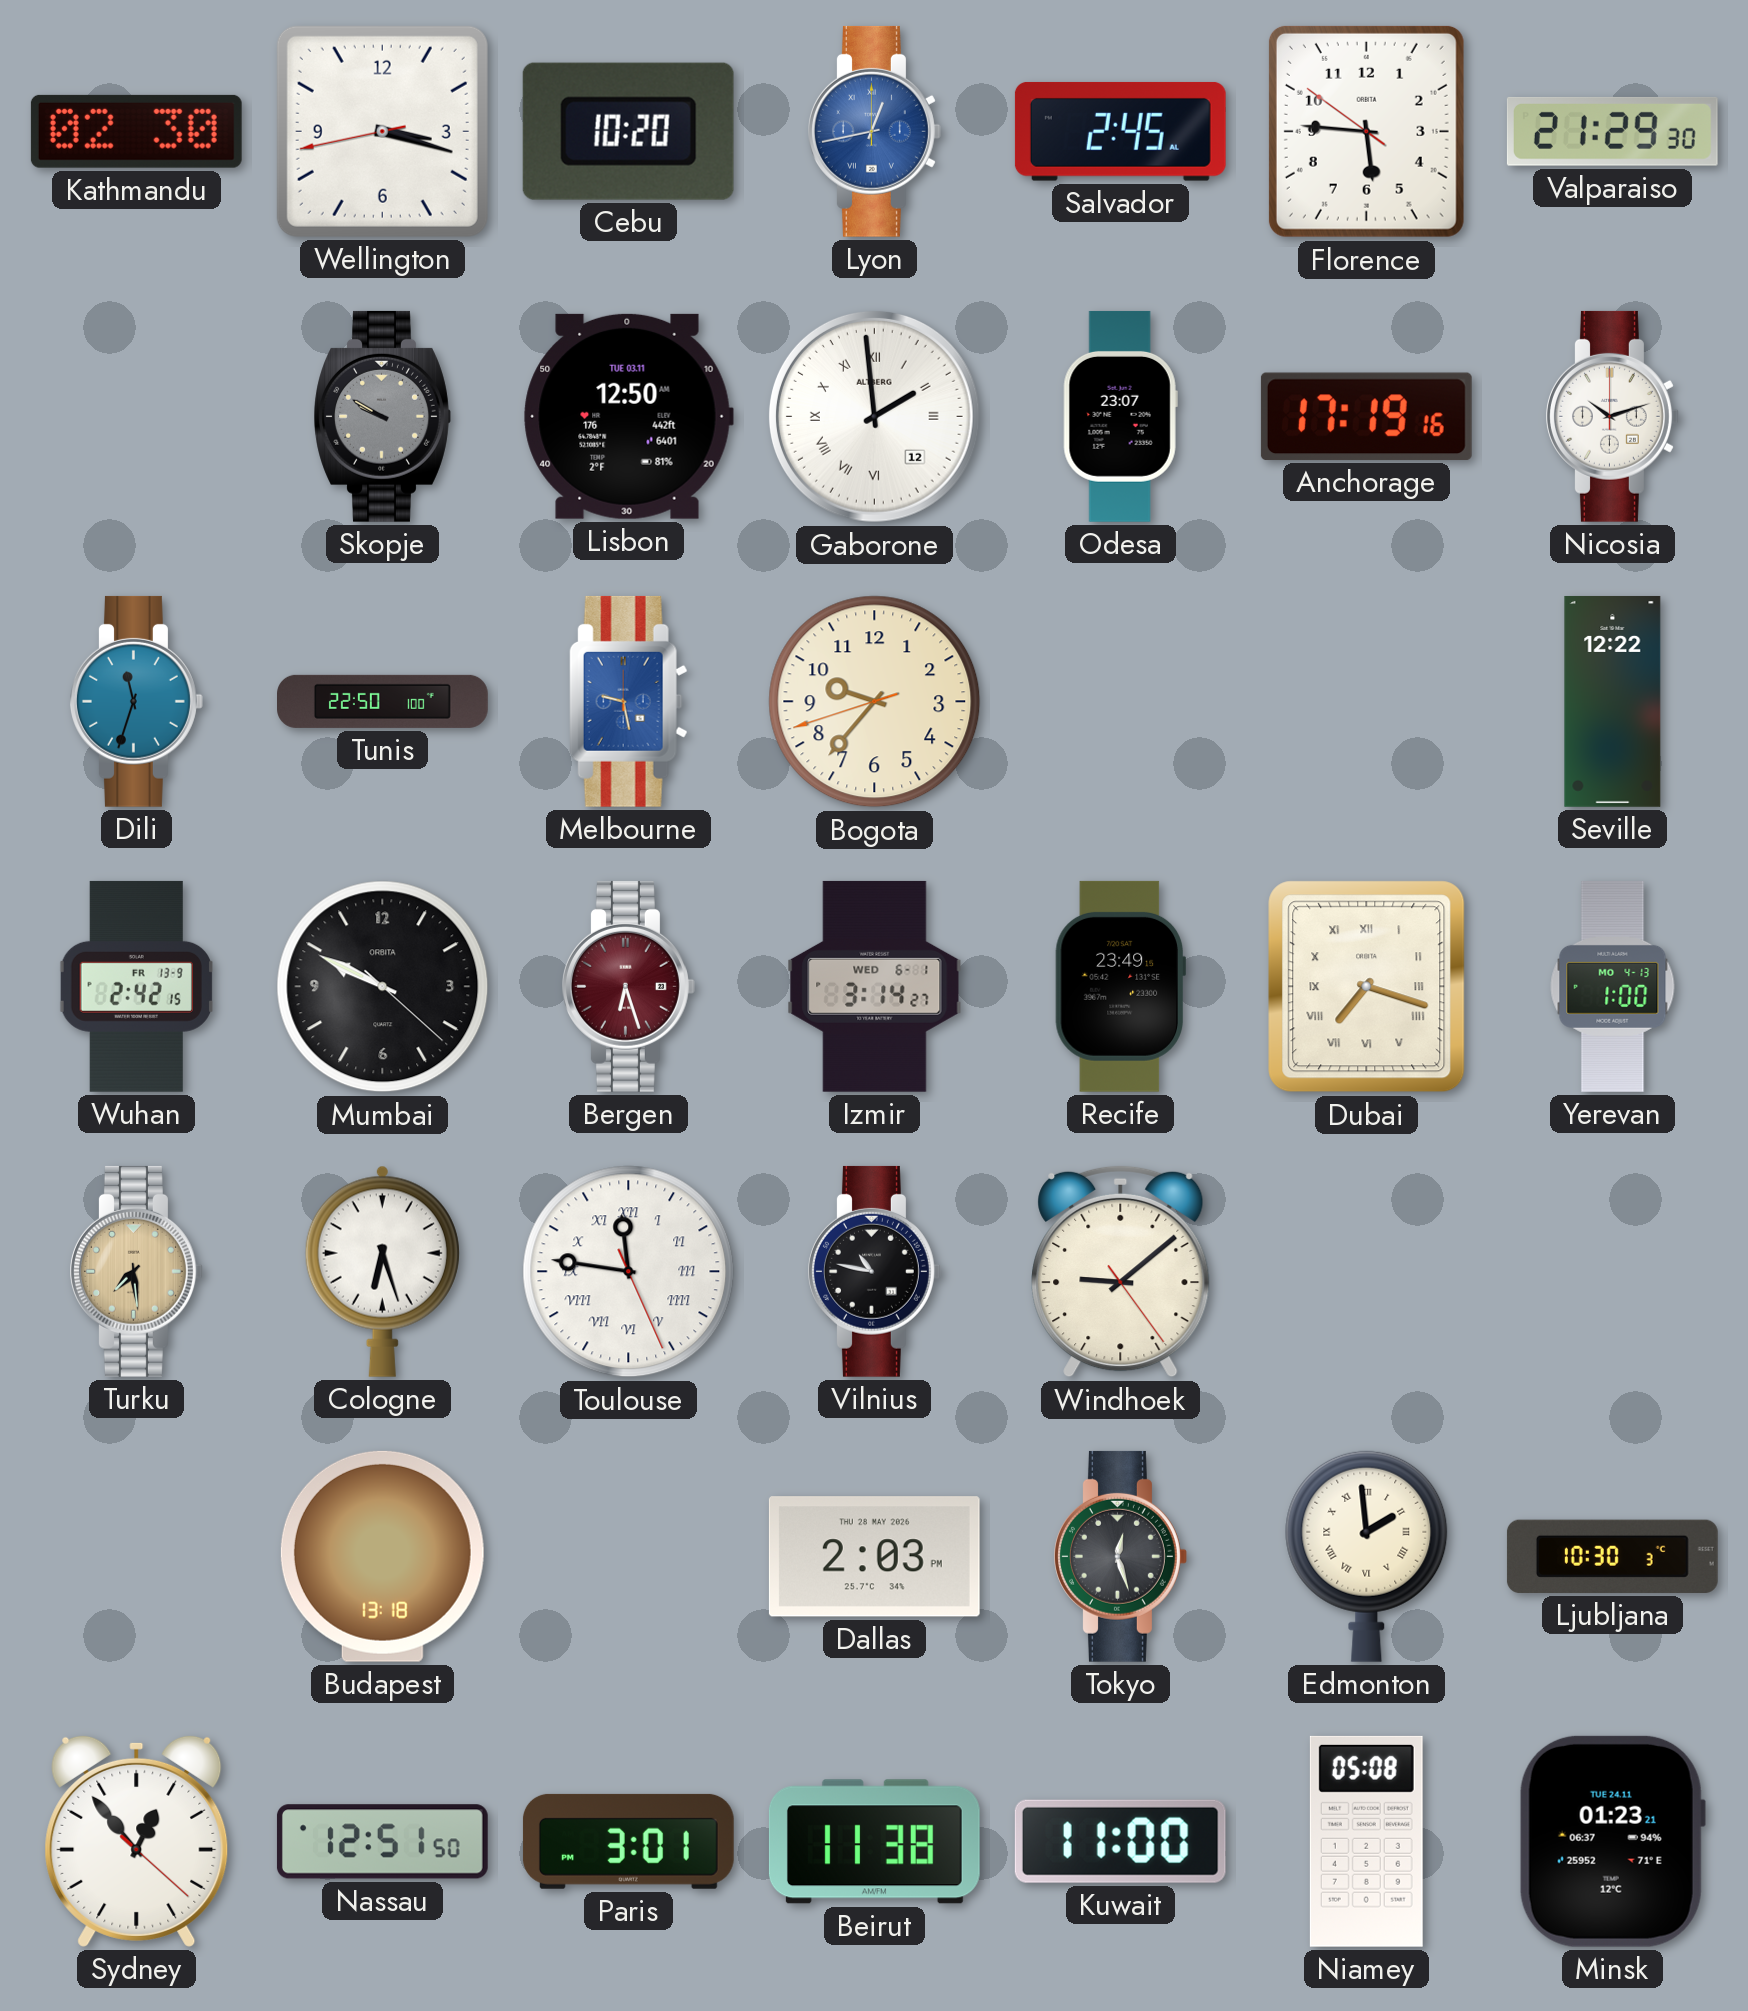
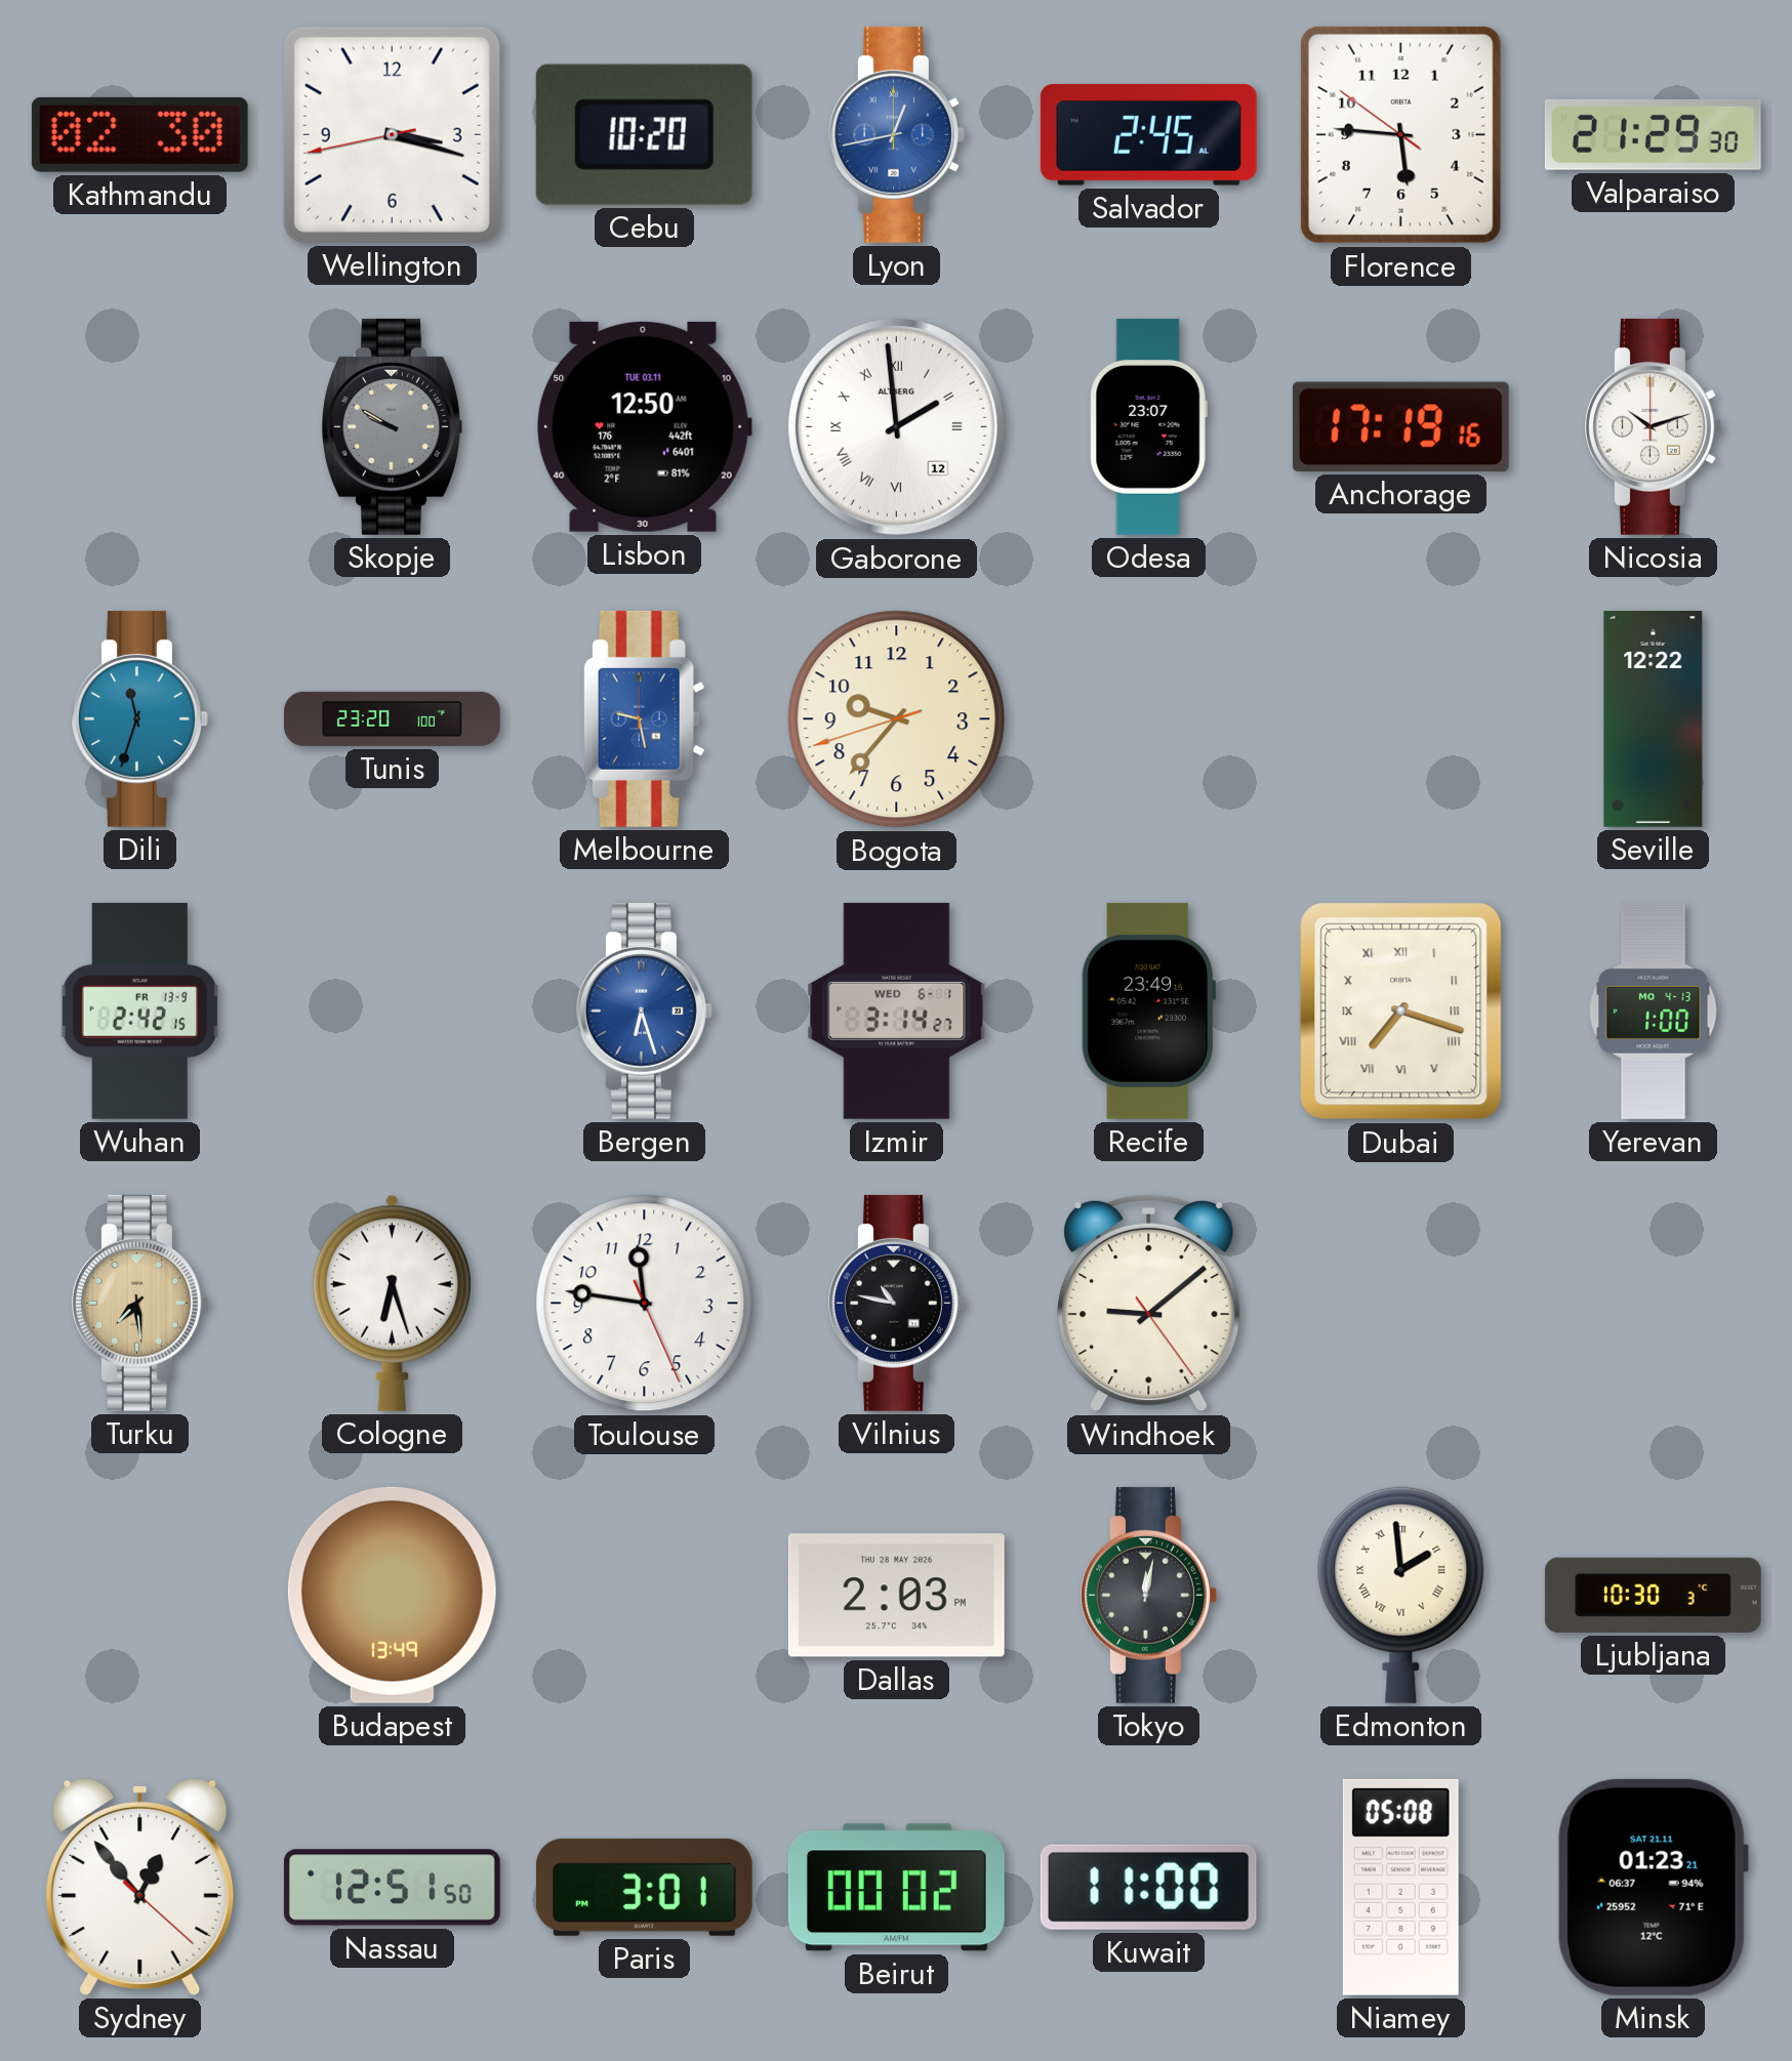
Tunis: 22:50 -> 23:20 (393, 718)
Mumbai: 9:49 -> none (383, 987)
Bergen dial: burgundy -> blue (645, 1011)
Toulouse numerals: Roman -> Arabic (645, 1304)
Budapest: 13:18 -> 13:49 (392, 1595)
Tokyo: 12:27 -> 12:02 (1149, 1595)
Beirut: 11:38 -> 00:02 (896, 1888)
Minsk date: TUE 24.11 -> SAT 21.11 (1653, 1887)
